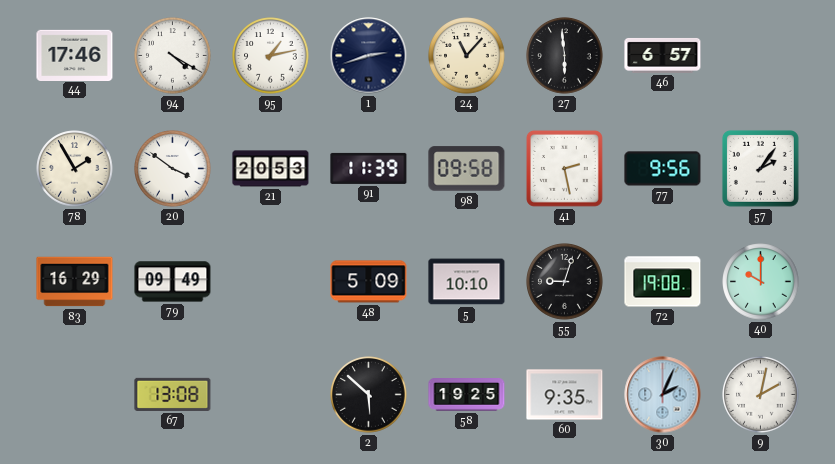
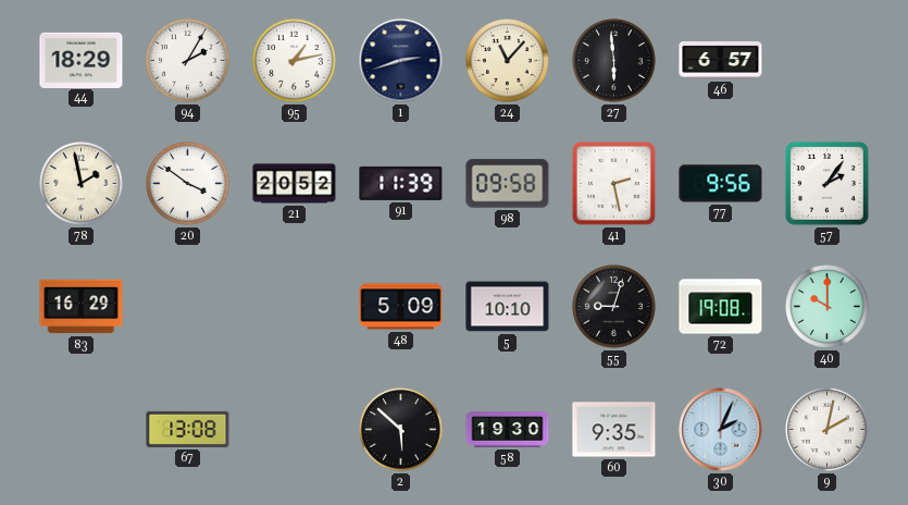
44: 17:46 -> 18:29 (82, 60)
94: 4:20 -> 2:05 (188, 61)
78: 1:55 -> 1:58 (82, 184)
21: 20:53 -> 20:52 (295, 184)
79: 09:49 -> none (173, 282)
58: 19:25 -> 19:30 (508, 430)
